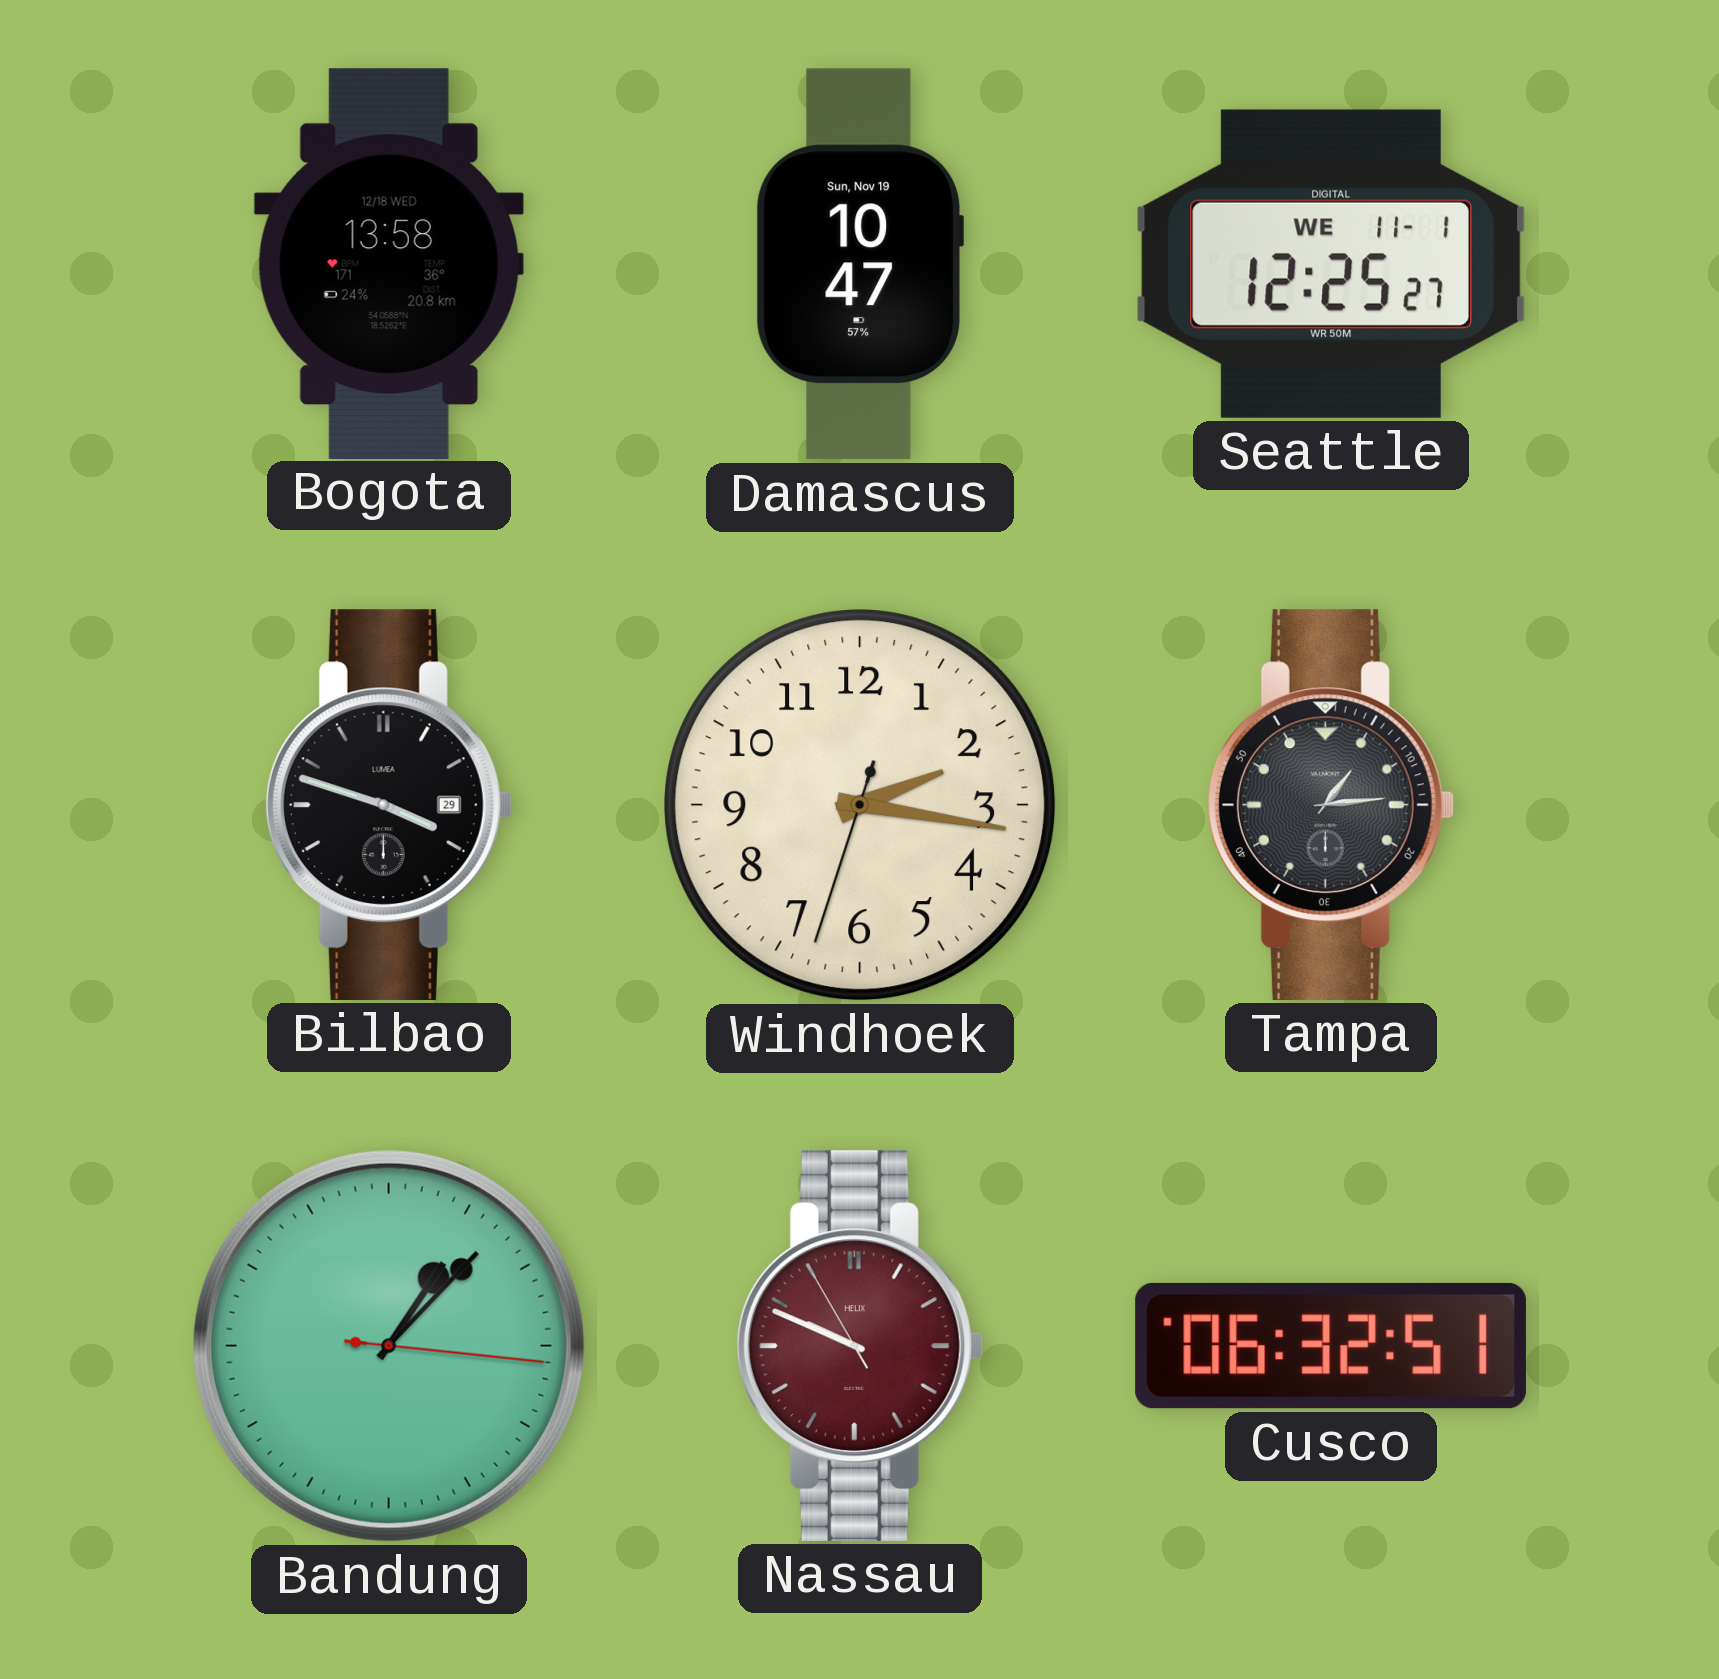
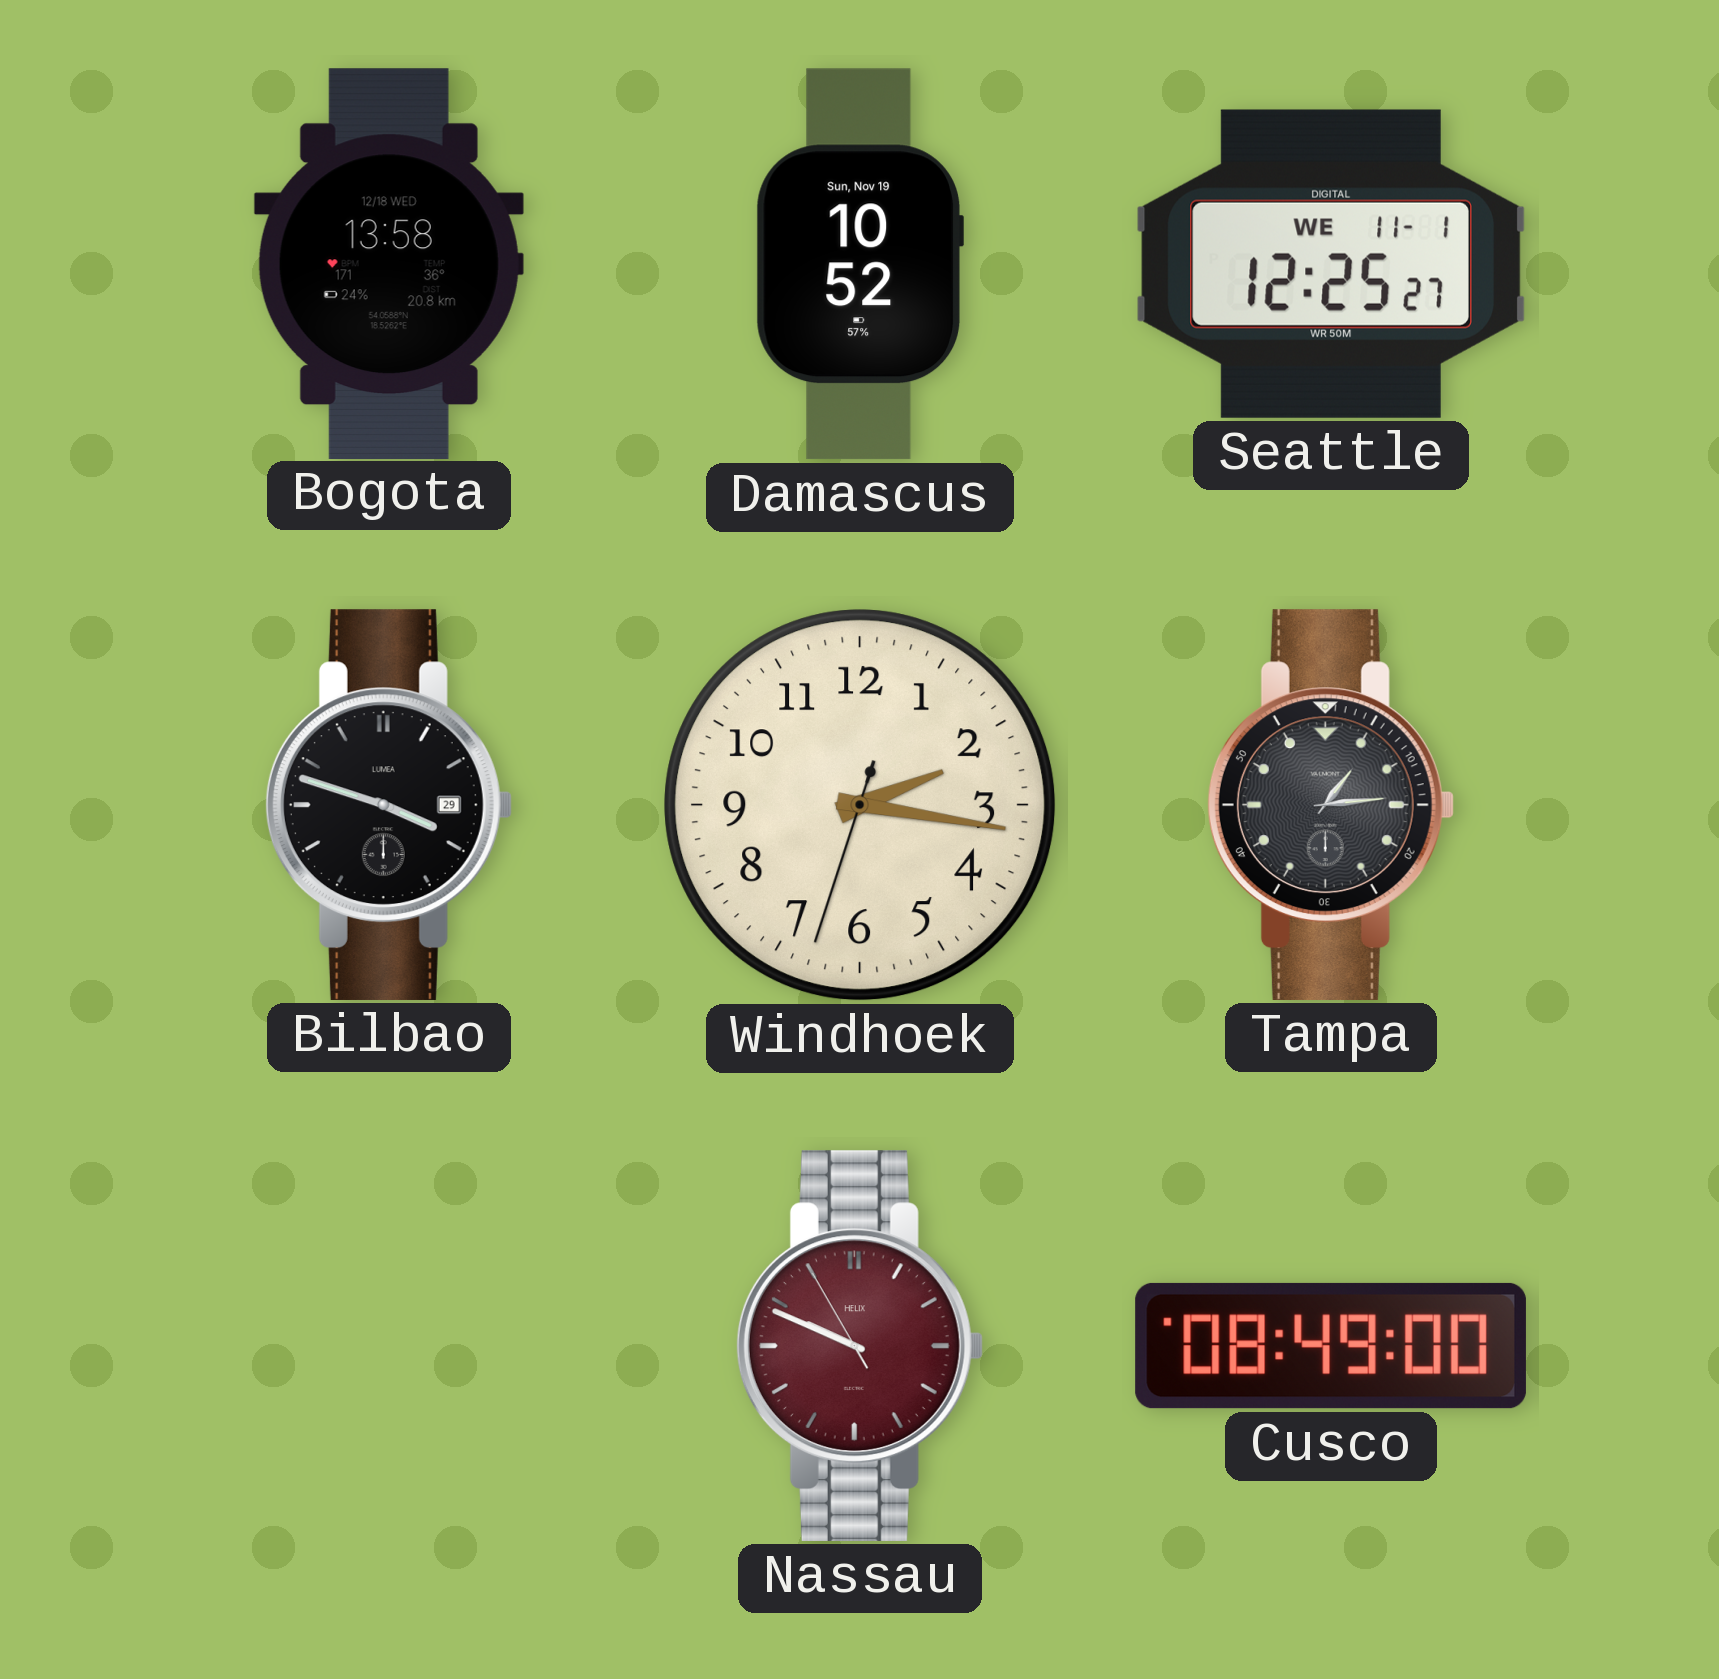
Damascus: 10:47 -> 10:52 (860, 264)
Bandung: 1:07 -> none (389, 1346)
Cusco: 06:32 -> 08:49 (1331, 1346)
